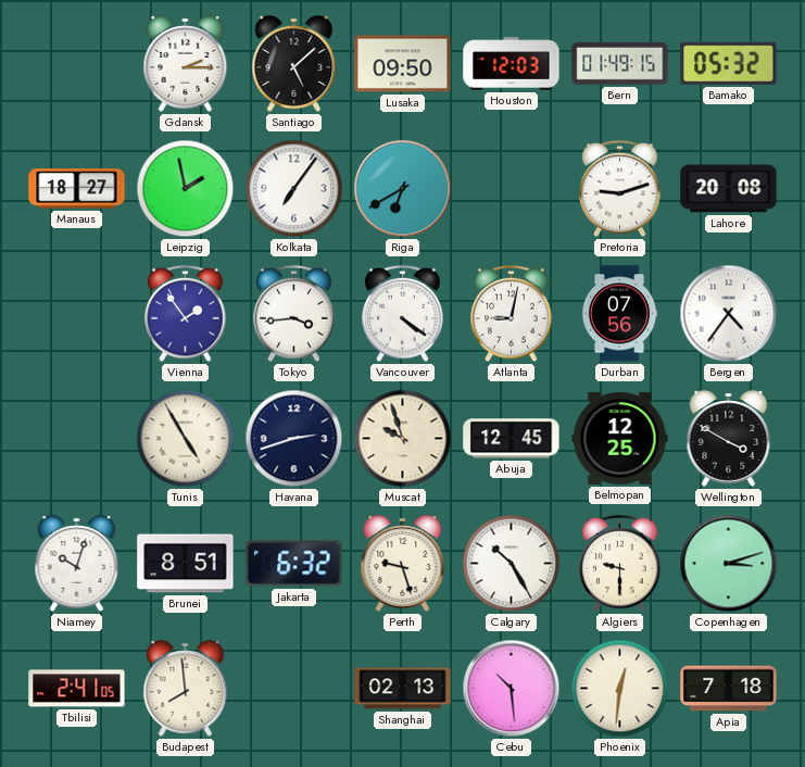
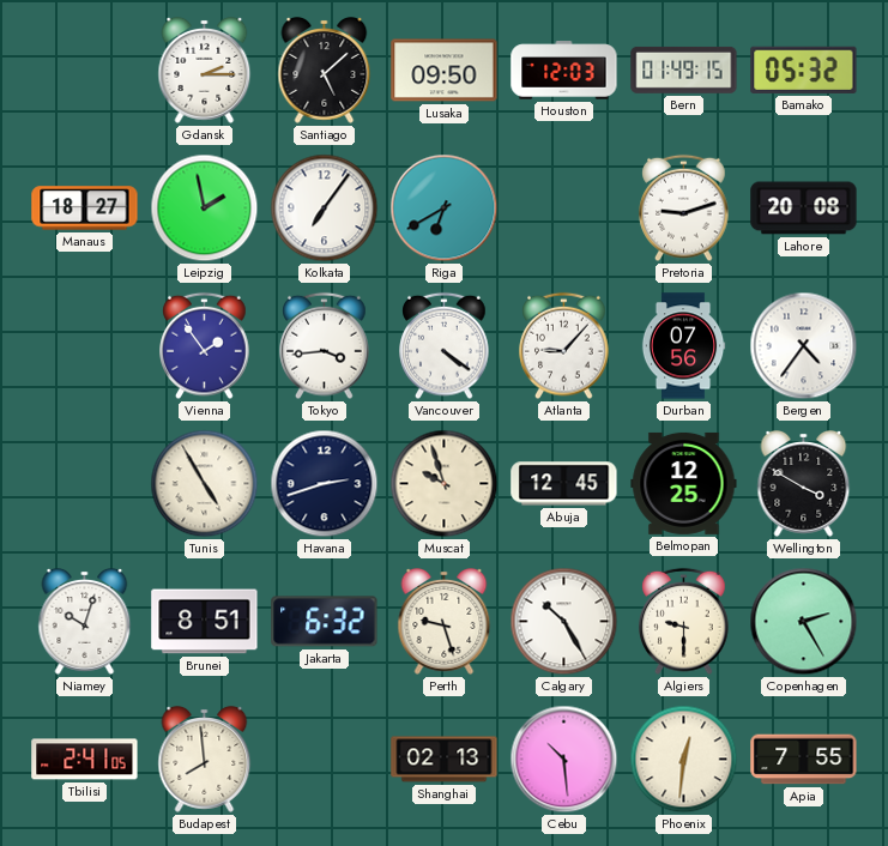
Atlanta: 9:02 -> 9:07 (564, 346)
Copenhagen: 3:12 -> 2:25 (804, 622)
Apia: 7:18 -> 7:55 (804, 760)
